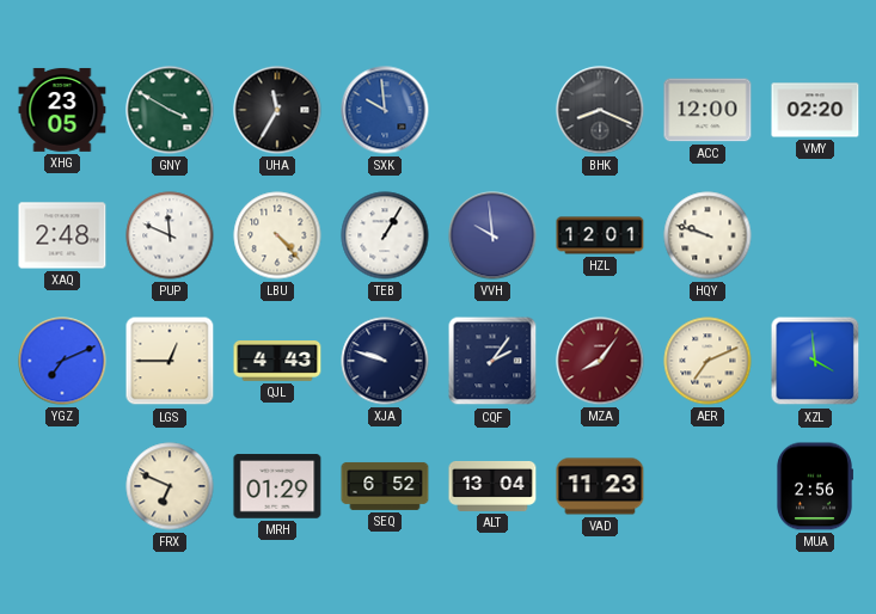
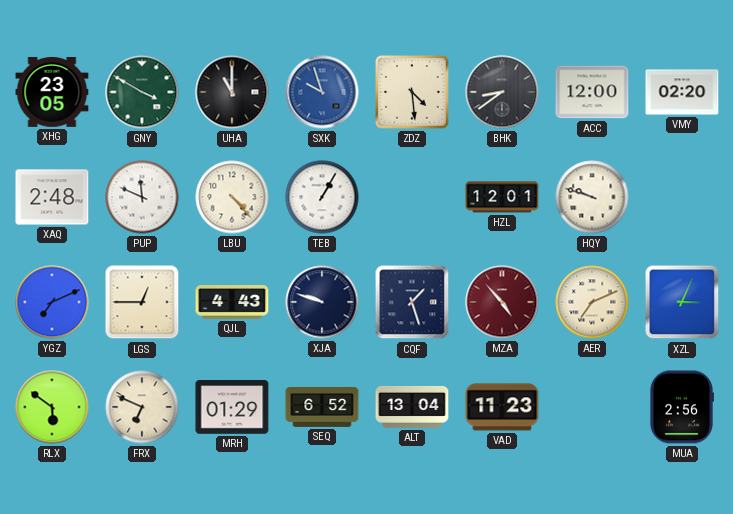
UHA: 11:35 -> 11:00 (232, 92)
SXK: 9:59 -> 9:57 (322, 92)
ZDZ: none -> 4:29 (412, 92)
BHK: 8:19 -> 8:39 (502, 92)
VVH: 9:59 -> none (492, 235)
CQF: 2:06 -> 1:27 (412, 302)
MZA: 8:06 -> 4:53 (502, 302)
XZL: 3:59 -> 3:04 (682, 302)
RLX: none -> 5:51 (52, 407)
